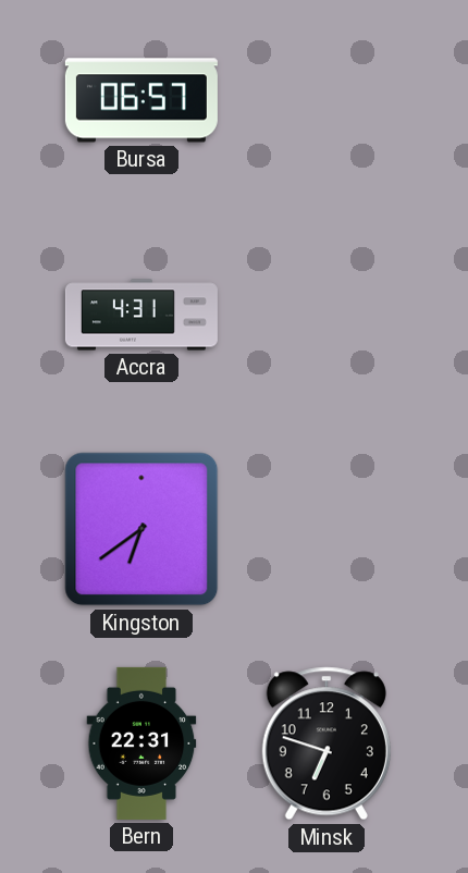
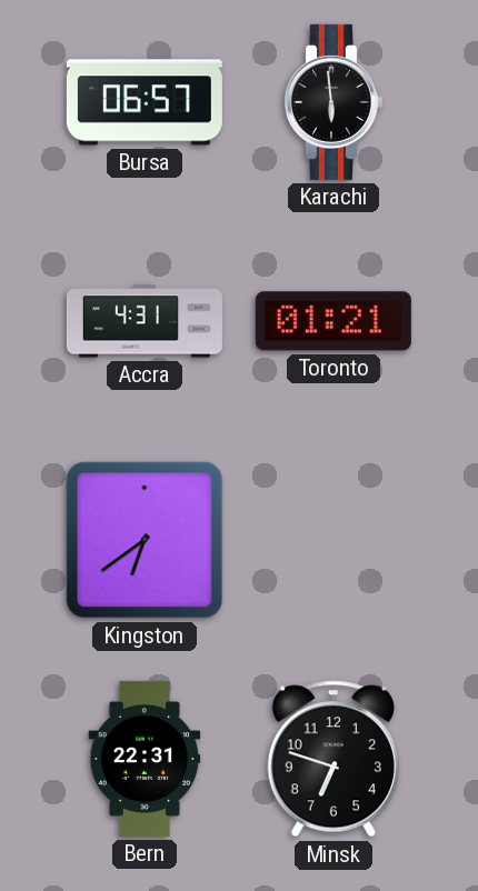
Karachi: none -> 5:59 (332, 102)
Toronto: none -> 01:21 (333, 321)
